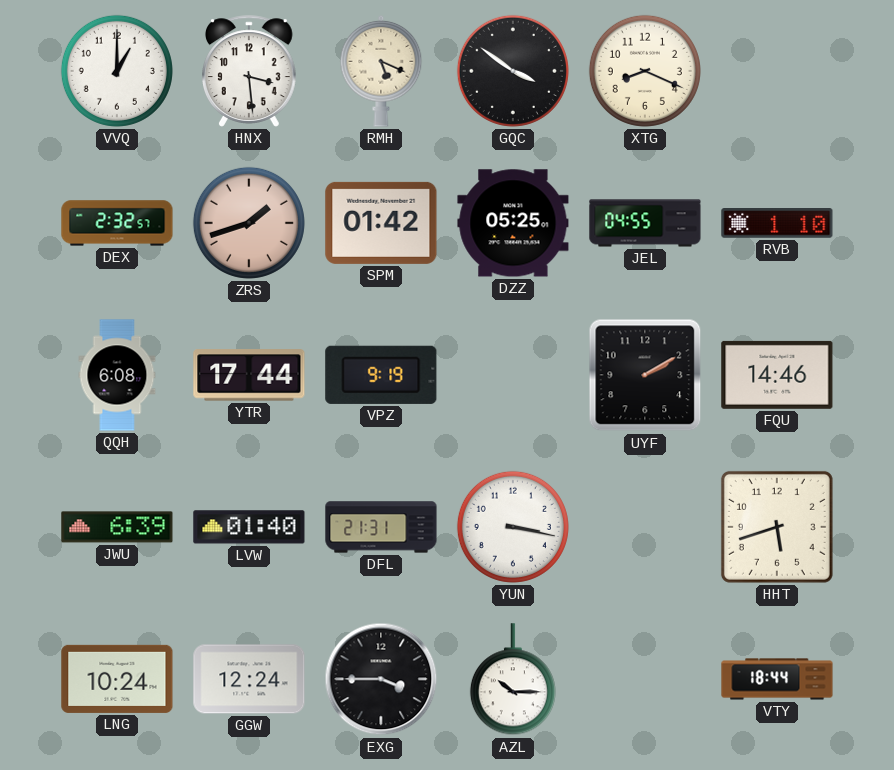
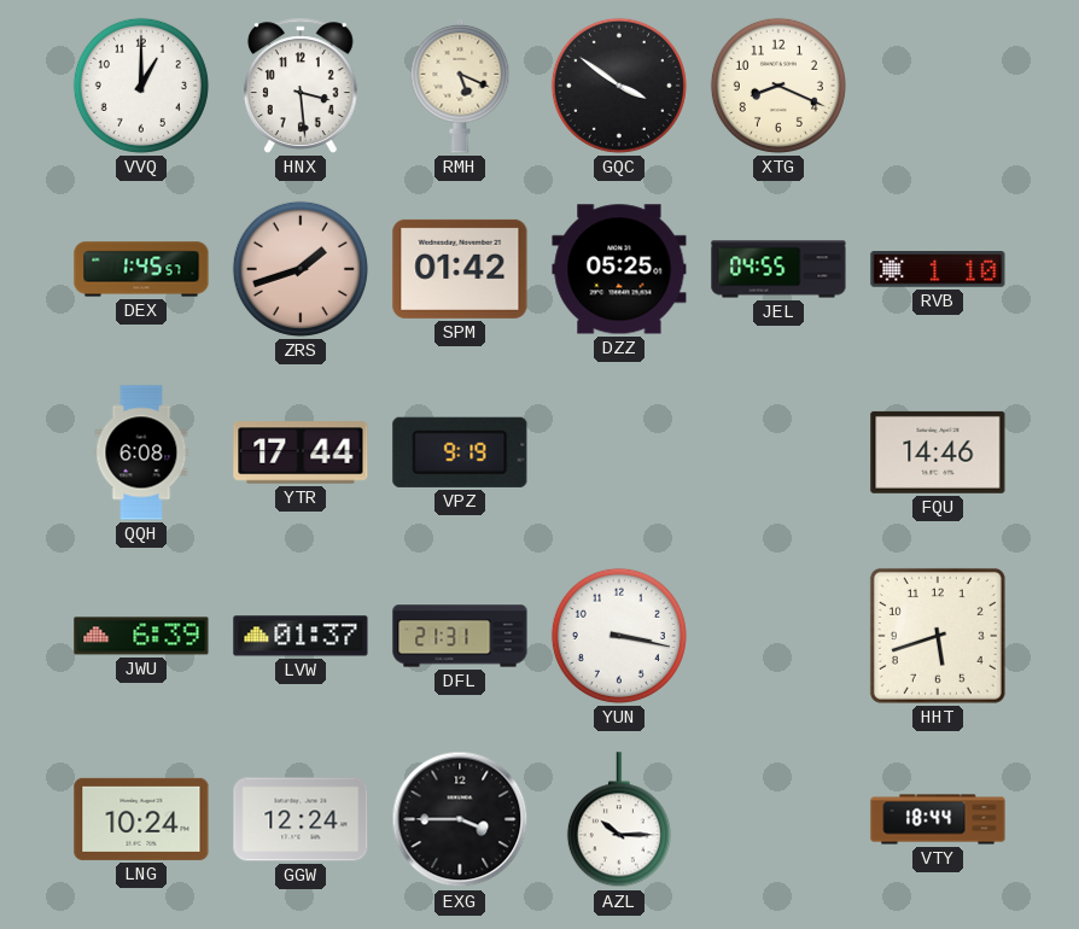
DEX: 2:32 -> 1:45 (141, 269)
UYF: 2:10 -> none (645, 375)
LVW: 01:40 -> 01:37 (301, 636)
